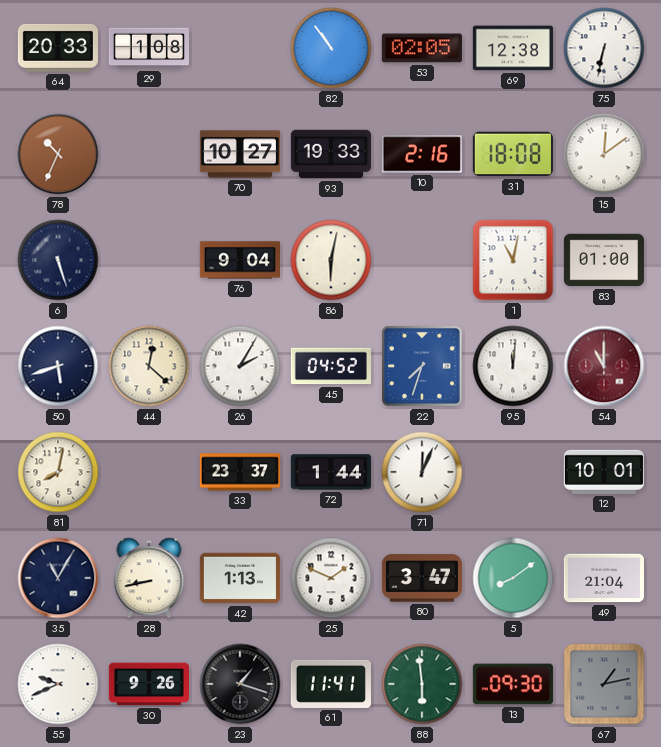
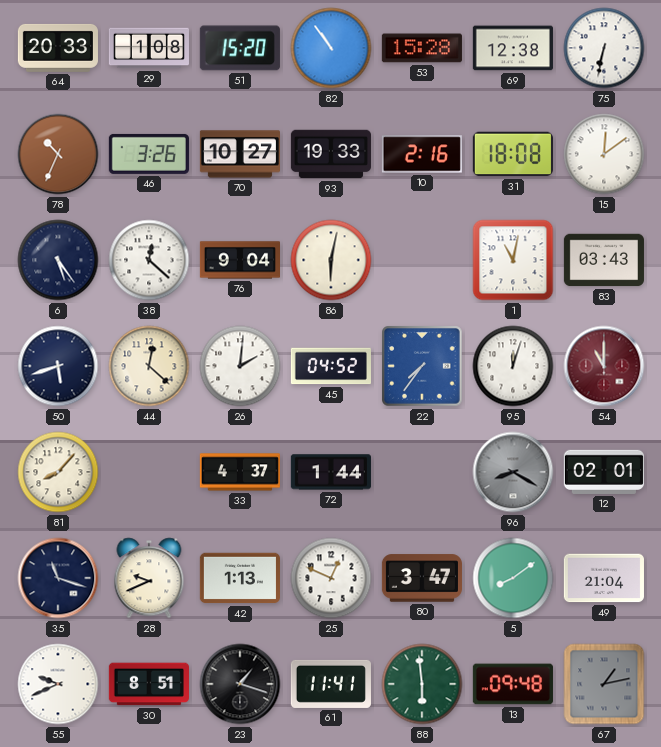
51: none -> 15:20 (240, 48)
53: 02:05 -> 15:28 (422, 48)
46: none -> 3:26 (149, 154)
6: 5:27 -> 5:24 (58, 260)
38: none -> 12:22 (149, 260)
83: 01:00 -> 03:43 (604, 260)
26: 2:05 -> 2:01 (240, 366)
22: 7:33 -> 7:36 (422, 366)
95: 12:01 -> 12:03 (513, 366)
81: 8:02 -> 8:07 (58, 472)
33: 23:37 -> 4:37 (240, 472)
71: 12:04 -> none (422, 472)
96: none -> 8:20 (513, 472)
12: 10:01 -> 02:01 (604, 472)
35: 11:05 -> 11:18 (58, 578)
28: 8:43 -> 9:41 (149, 578)
25: 1:49 -> 12:49 (331, 578)
30: 9:26 -> 8:51 (149, 684)
13: 09:30 -> 09:48 (513, 684)
